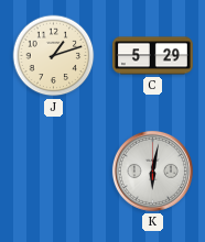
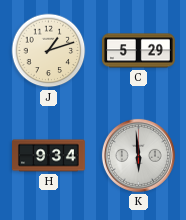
H: none -> 9:34 (49, 156)
K: 6:02 -> 5:59 (138, 155)
